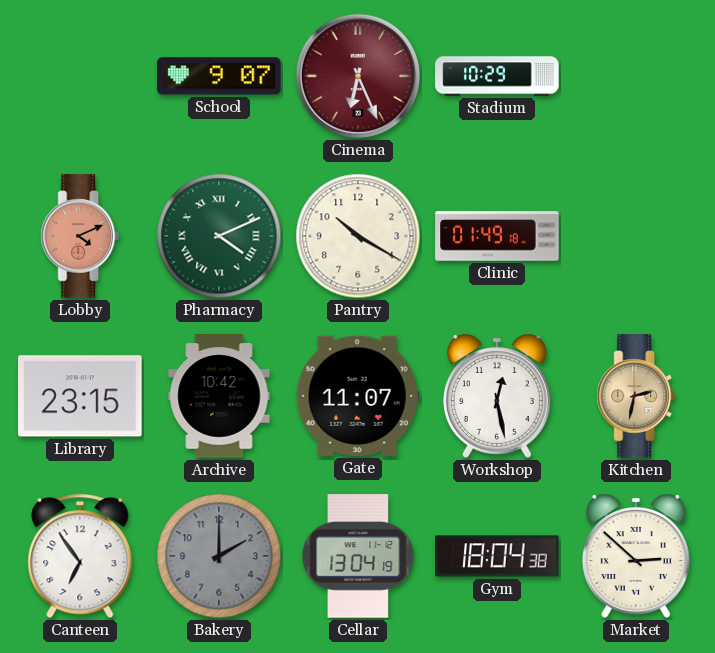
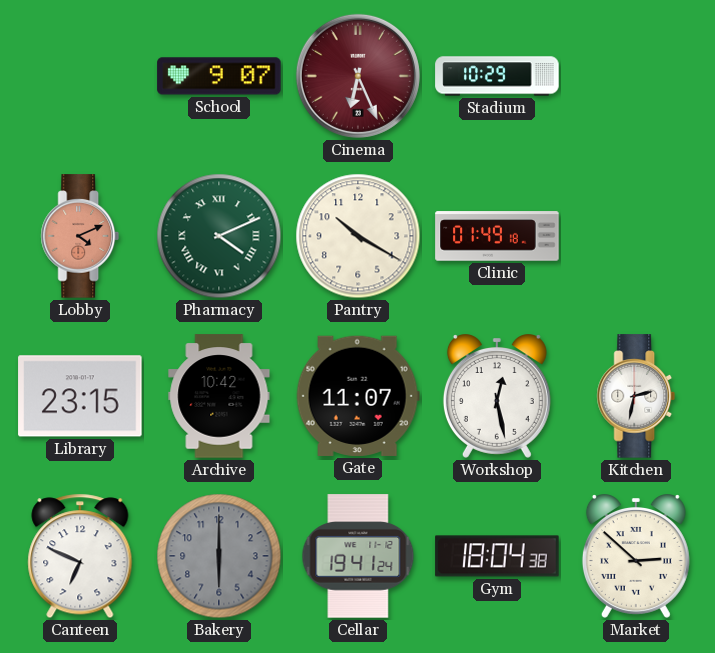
Kitchen dial: champagne -> white (636, 396)
Canteen: 6:54 -> 6:49 (80, 556)
Bakery: 2:00 -> 6:00 (219, 556)
Cellar: 13:04 -> 19:41 (358, 556)
